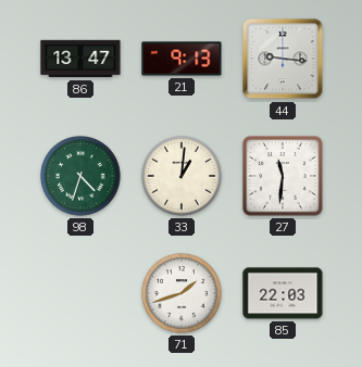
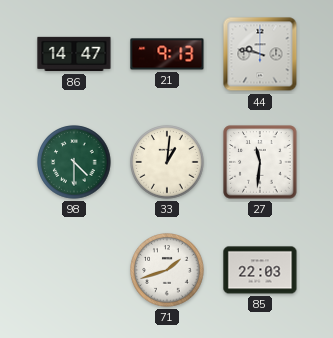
86: 13:47 -> 14:47 (74, 54)
44: 9:16 -> 9:47 (260, 54)
98: 4:33 -> 4:30 (74, 162)
